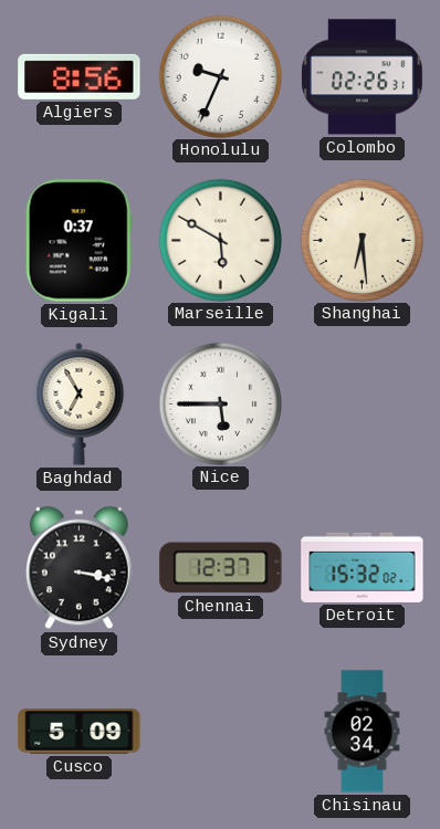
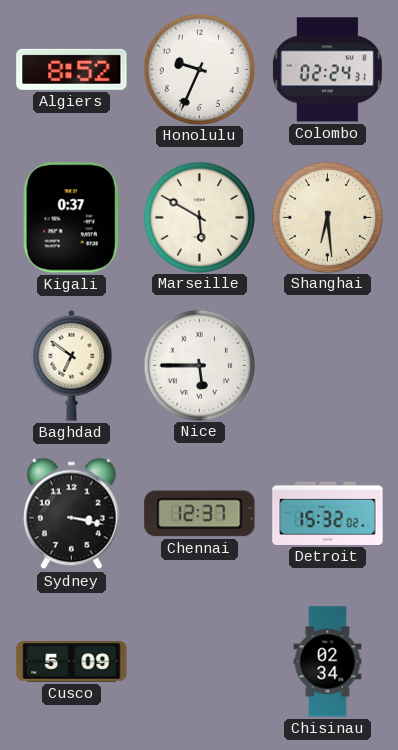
Algiers: 8:56 -> 8:52 (72, 69)
Colombo: 02:26 -> 02:24 (327, 70)
Baghdad: 6:55 -> 6:51 (72, 365)
